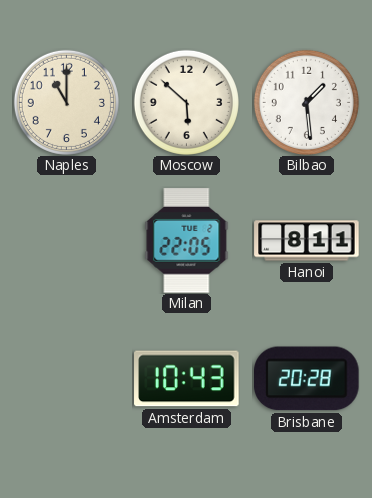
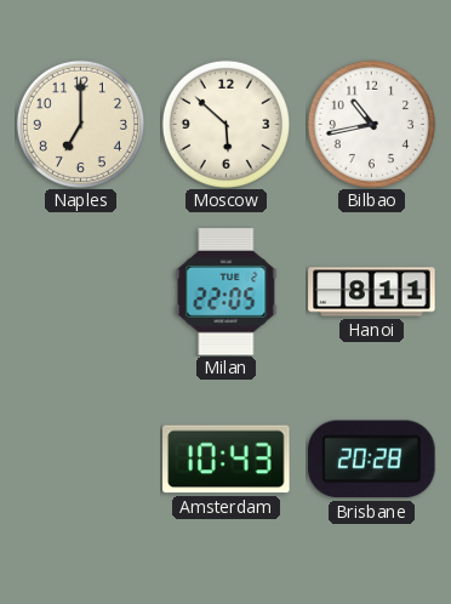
Naples: 11:00 -> 7:00 (80, 124)
Bilbao: 1:29 -> 10:43 (371, 124)
